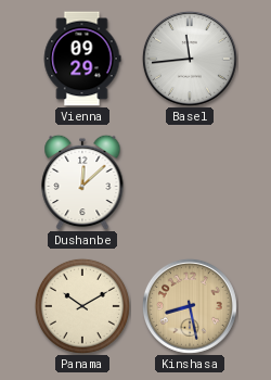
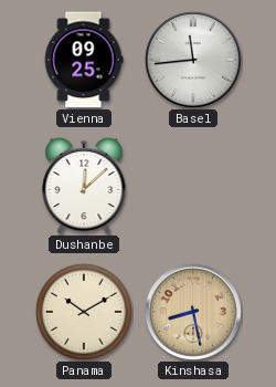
Vienna: 09:29 -> 09:25 (84, 60)
